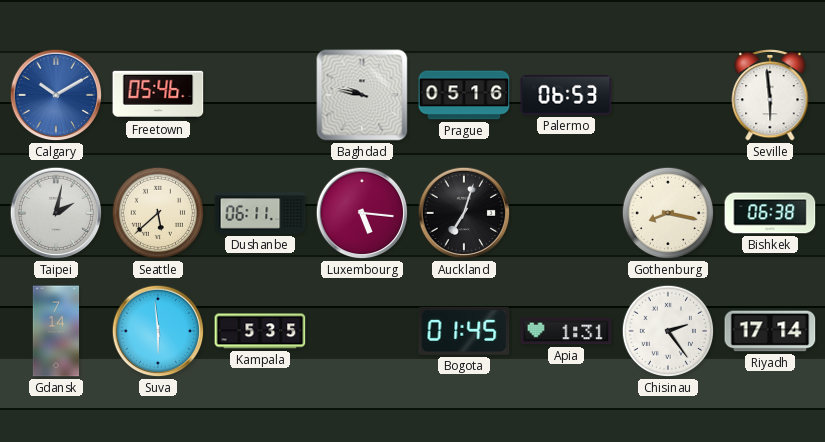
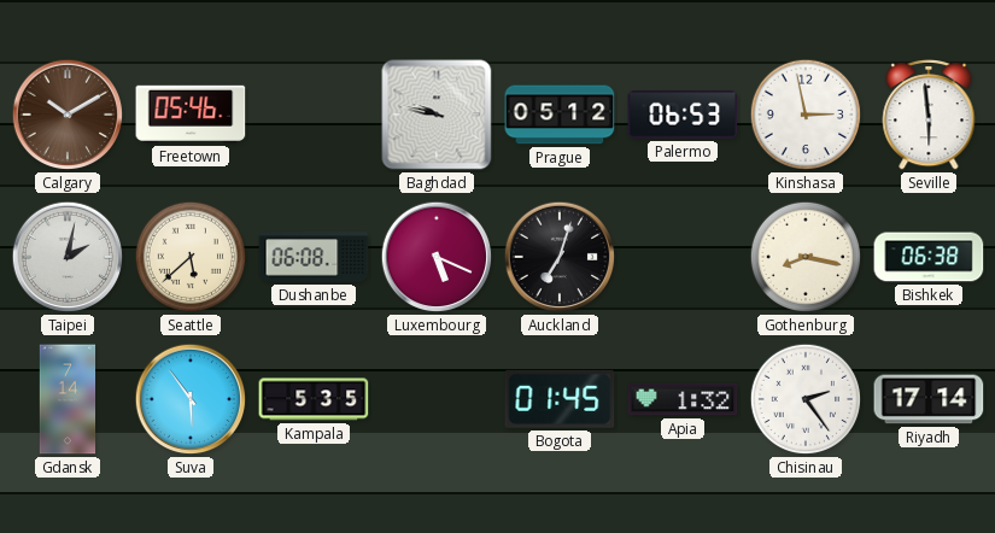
Calgary dial: blue -> brown (68, 115)
Prague: 05:16 -> 05:12 (560, 115)
Kinshasa: none -> 2:58 (806, 115)
Dushanbe: 06:11 -> 06:08 (314, 257)
Luxembourg: 5:16 -> 5:19 (437, 257)
Suva: 5:59 -> 5:54 (191, 399)
Apia: 1:31 -> 1:32 (683, 399)
